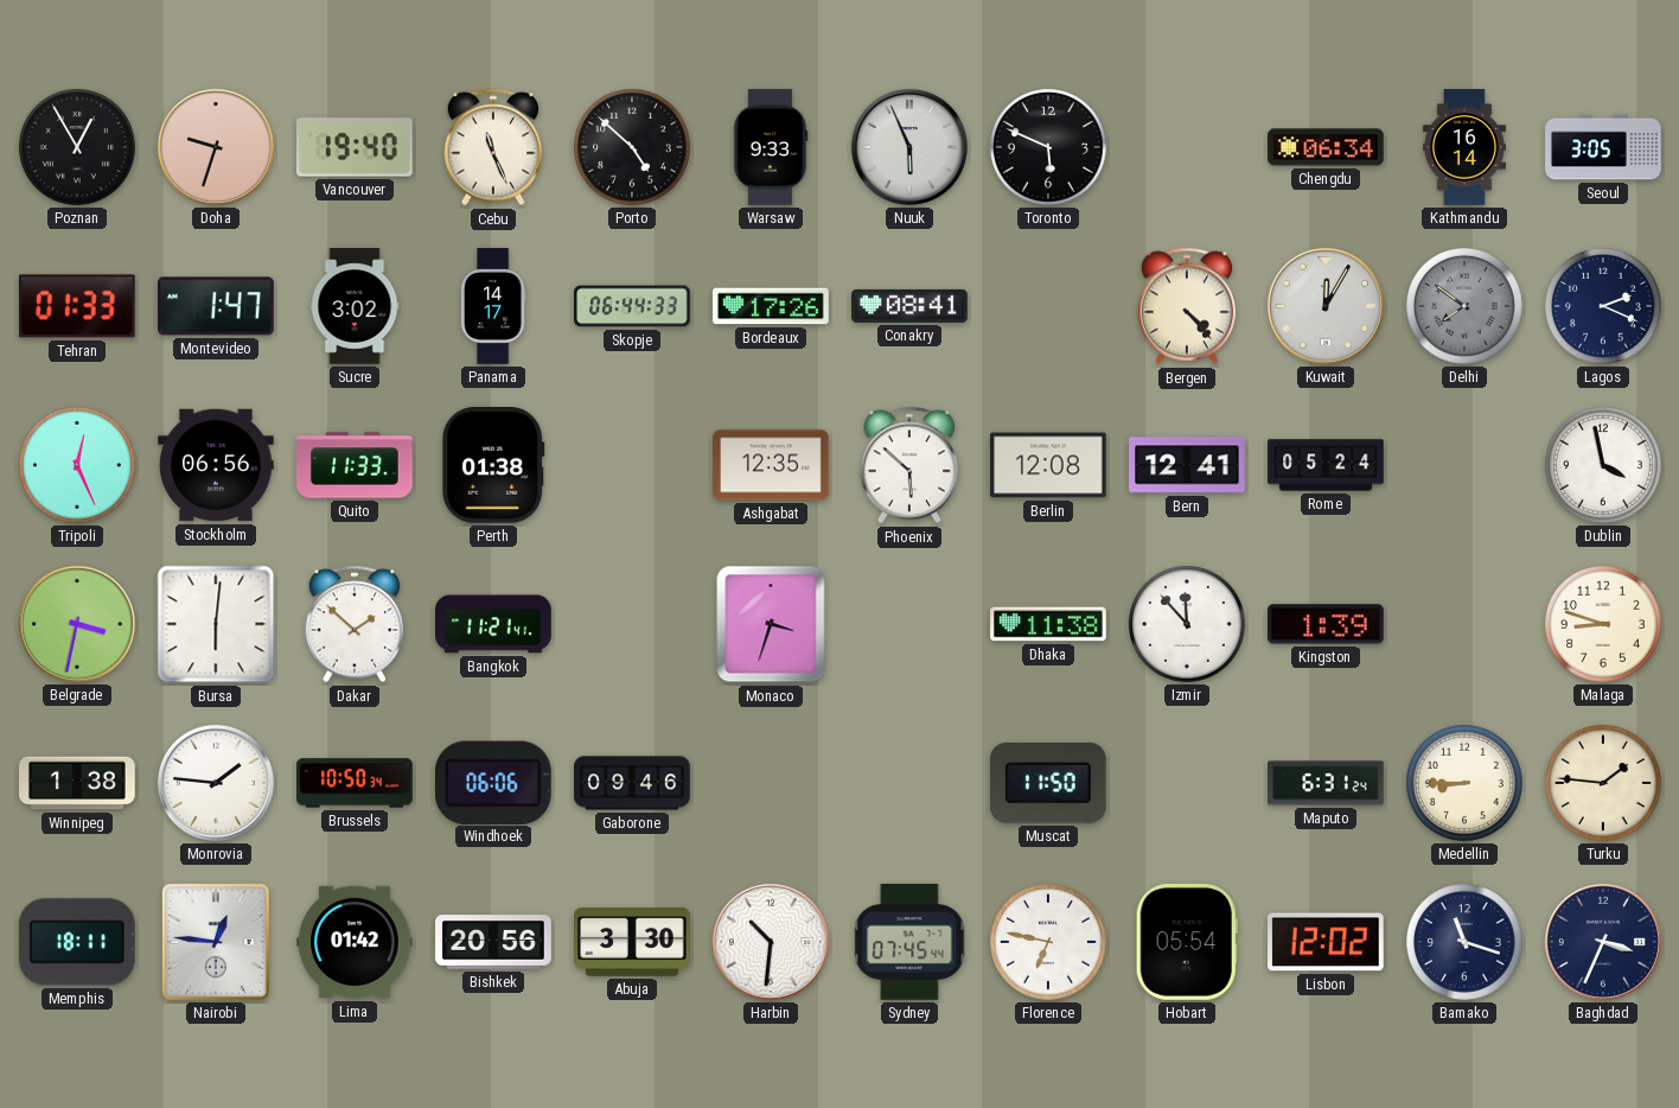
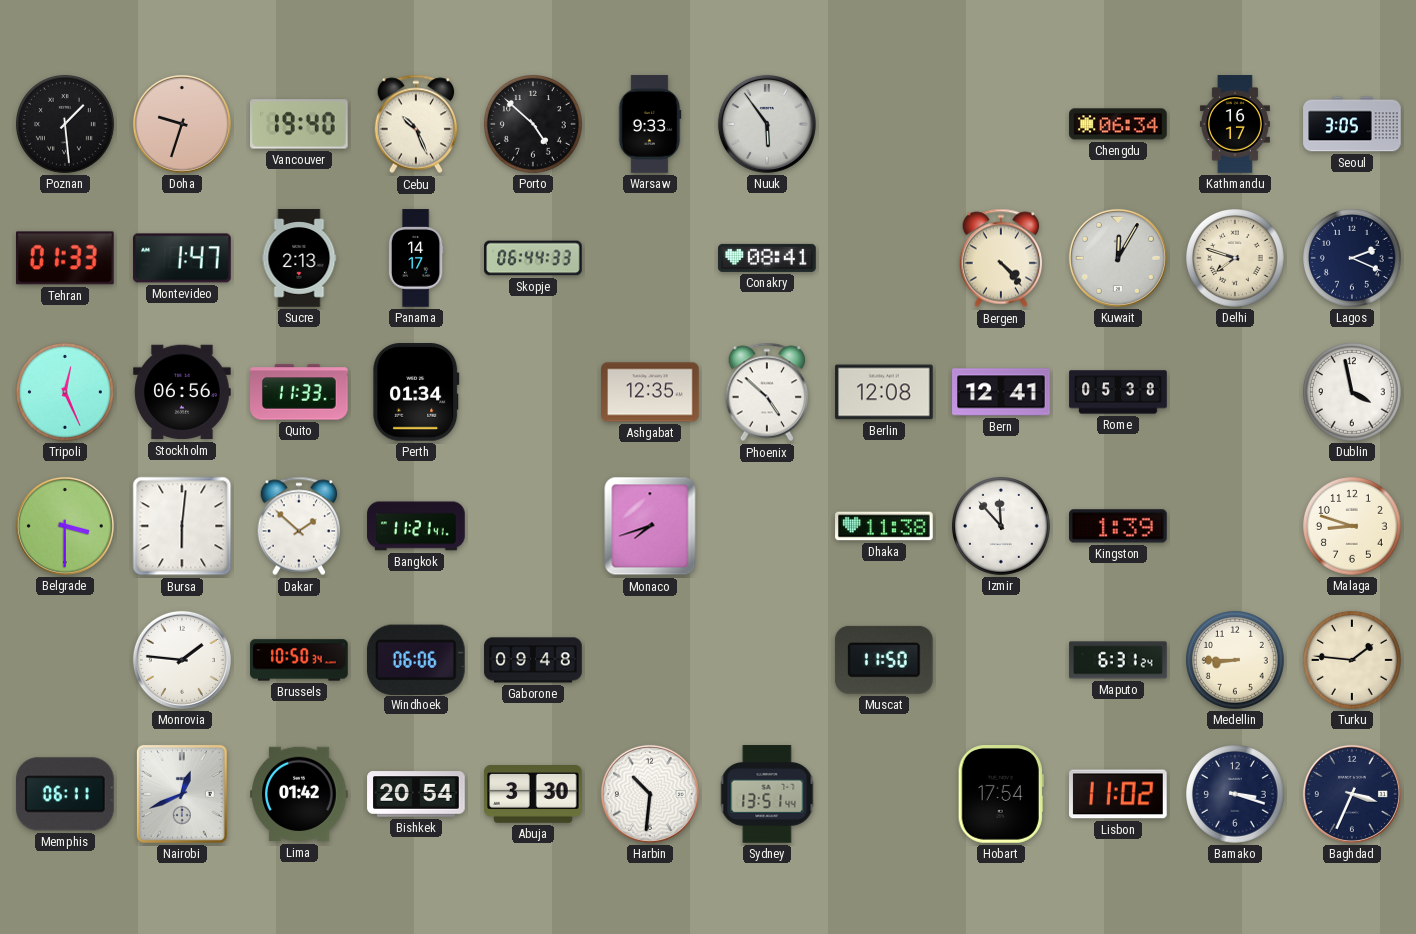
Poznan: 12:55 -> 1:29 (66, 125)
Cebu: 11:26 -> 10:26 (416, 124)
Nuuk: 5:56 -> 5:54 (767, 124)
Toronto: 5:49 -> none (1049, 148)
Kathmandu: 16:14 -> 16:17 (1235, 124)
Sucre: 3:02 -> 2:13 (299, 258)
Bordeaux: 17:26 -> none (771, 306)
Delhi: 7:51 -> 7:48 (1236, 259)
Delhi dial: grey -> cream (1236, 259)
Perth: 01:38 -> 01:34 (416, 393)
Phoenix: 5:52 -> 4:52 (767, 392)
Rome: 05:24 -> 05:38 (1118, 392)
Belgrade: 3:32 -> 3:30 (65, 526)
Monaco: 3:33 -> 7:42 (650, 526)
Winnipeg: 1:38 -> none (77, 783)
Gaborone: 09:46 -> 09:48 (533, 660)
Memphis: 18:11 -> 06:11 (65, 794)
Nairobi: 12:46 -> 12:41 (182, 794)
Bishkek: 20:56 -> 20:54 (416, 794)
Sydney: 07:45 -> 13:51 (767, 794)
Florence: 6:47 -> none (1049, 943)
Hobart: 05:54 -> 17:54 (1001, 795)
Lisbon: 12:02 -> 11:02 (1119, 794)
Bamako: 11:18 -> 3:18 (1236, 795)
